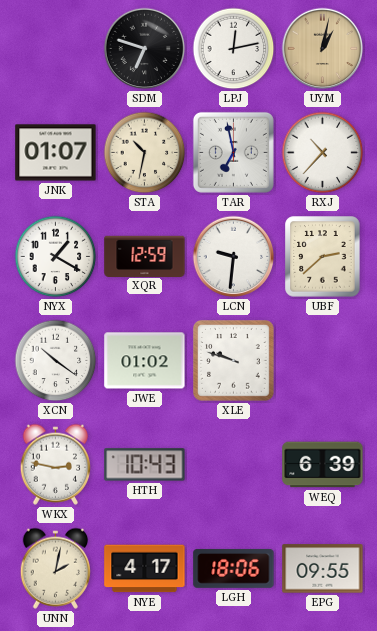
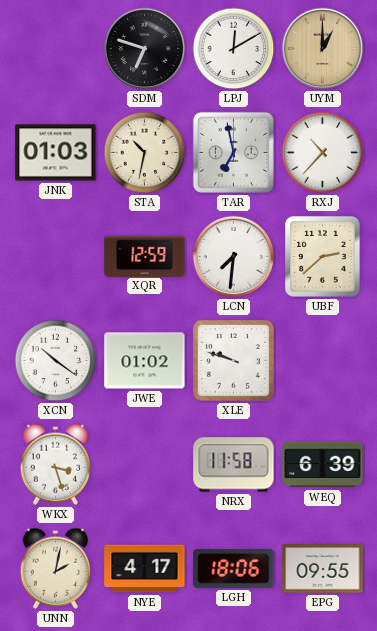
LPJ: 12:13 -> 12:10 (234, 49)
UYM: 1:02 -> 1:00 (323, 49)
JNK: 01:07 -> 01:03 (56, 153)
NYX: 1:20 -> none (56, 257)
LCN: 9:31 -> 7:31 (234, 257)
WKX: 2:47 -> 3:27 (56, 464)
HTH: 10:43 -> none (145, 465)
NRX: none -> 11:58 (234, 465)
